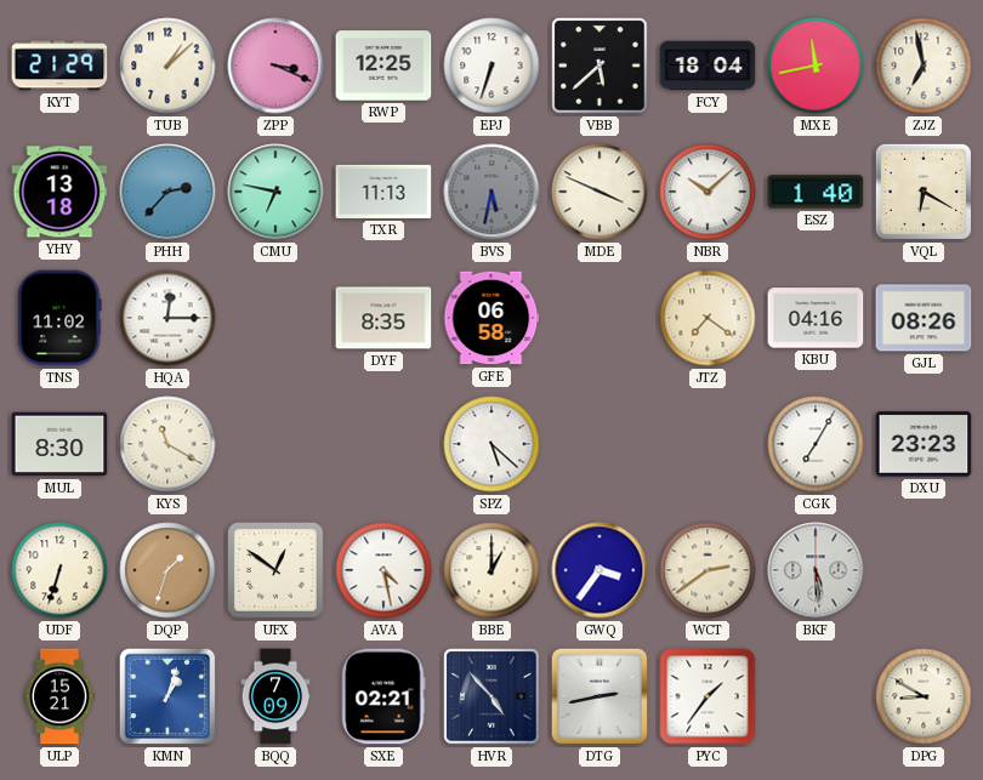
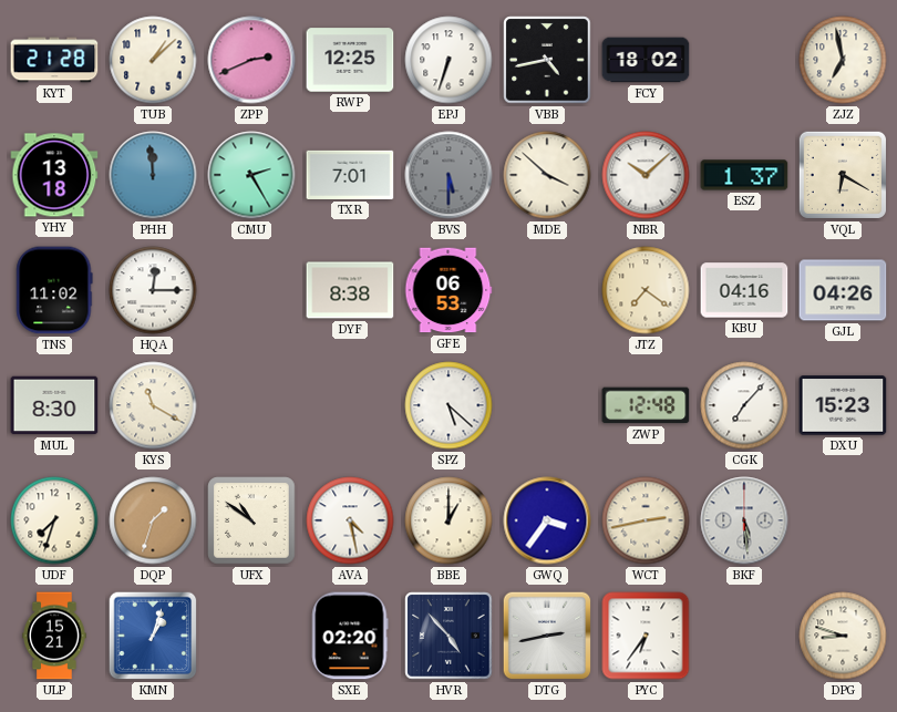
KYT: 21:29 -> 21:28 (54, 60)
ZPP: 3:19 -> 2:41 (251, 60)
VBB: 5:38 -> 4:43 (547, 60)
FCY: 18:04 -> 18:02 (646, 60)
MXE: 11:43 -> none (816, 66)
PHH: 2:37 -> 11:59 (153, 175)
CMU: 6:47 -> 2:25 (251, 175)
TXR: 11:13 -> 7:01 (350, 175)
BVS: 5:32 -> 5:30 (448, 175)
MDE: 3:49 -> 3:52 (547, 175)
ESZ: 1:40 -> 1:37 (744, 175)
DYF: 8:35 -> 8:38 (350, 290)
GFE: 06:58 -> 06:53 (448, 290)
GJL: 08:26 -> 04:26 (843, 290)
ZWP: none -> 12:48 (646, 405)
CGK: 7:05 -> 7:07 (744, 405)
DXU: 23:23 -> 15:23 (843, 405)
UDF: 6:33 -> 7:33 (54, 520)
UFX: 12:51 -> 10:51 (251, 520)
WCT: 2:39 -> 2:43 (646, 520)
BQQ: 7:09 -> none (275, 696)
SXE: 02:21 -> 02:20 (350, 636)
PYC: 1:36 -> 6:36 (646, 636)
DPG: 8:50 -> 8:48 (843, 636)
